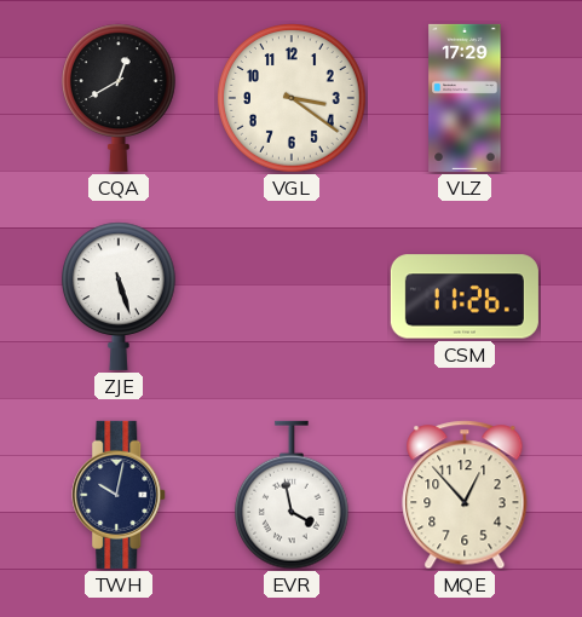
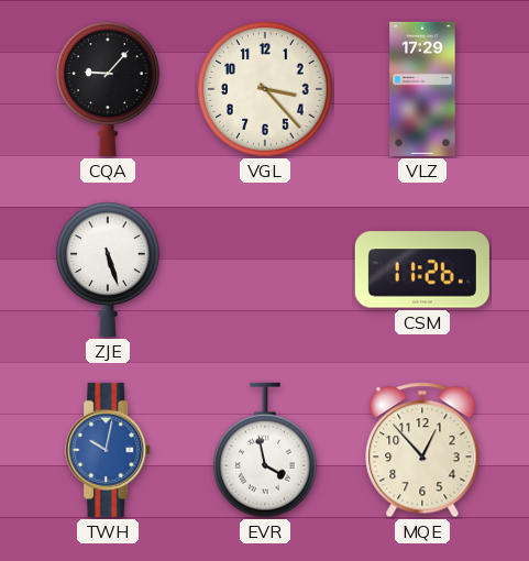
CQA: 12:40 -> 9:07 (109, 89)
VGL: 3:21 -> 3:23 (265, 89)
TWH dial: navy -> blue (109, 450)
